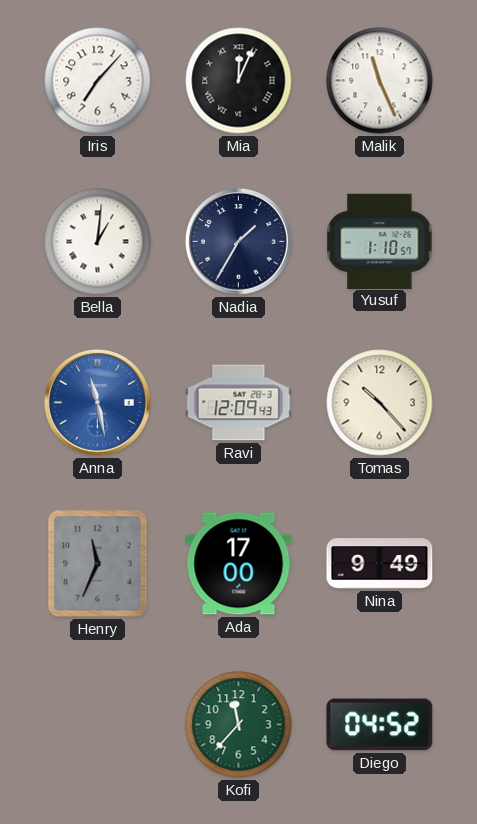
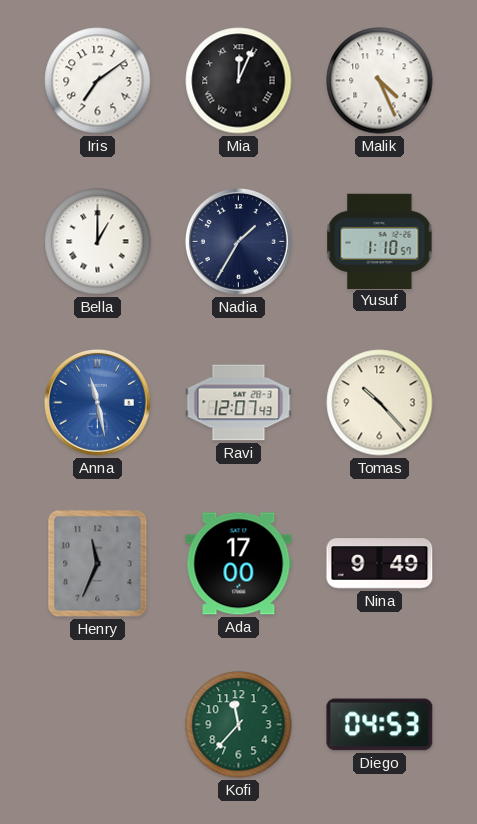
Iris: 7:07 -> 7:09 (98, 81)
Malik: 11:26 -> 4:26 (380, 81)
Bella: 1:01 -> 1:00 (98, 242)
Ravi: 12:09 -> 12:07 (239, 403)
Diego: 04:52 -> 04:53 (380, 725)
